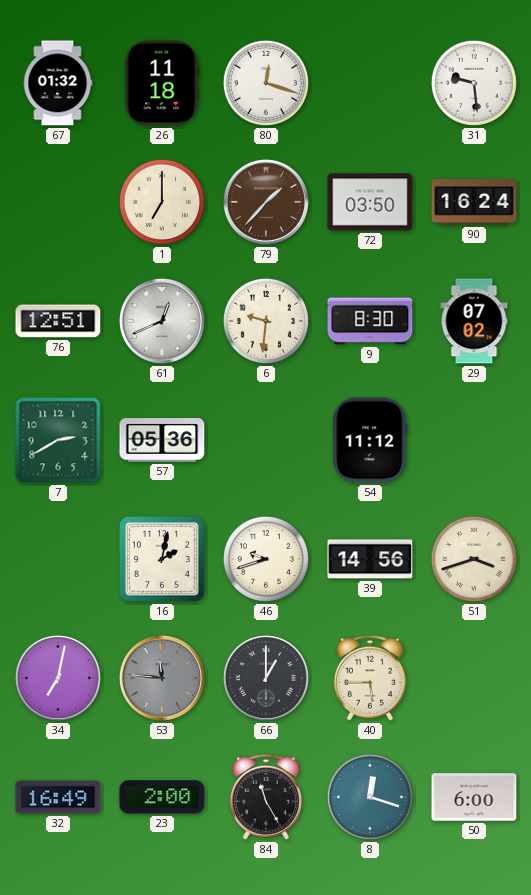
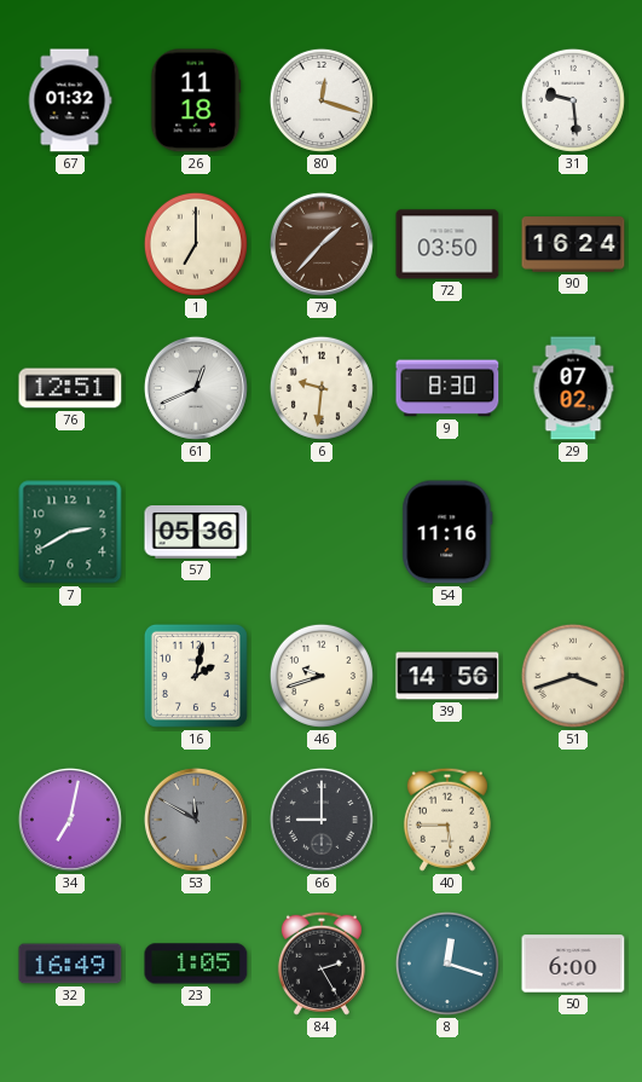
54: 11:12 -> 11:16 (447, 532)
53: 11:46 -> 11:50 (196, 820)
66: 1:00 -> 9:00 (322, 820)
23: 2:00 -> 1:05 (196, 964)
84: 11:25 -> 2:25 (322, 964)
